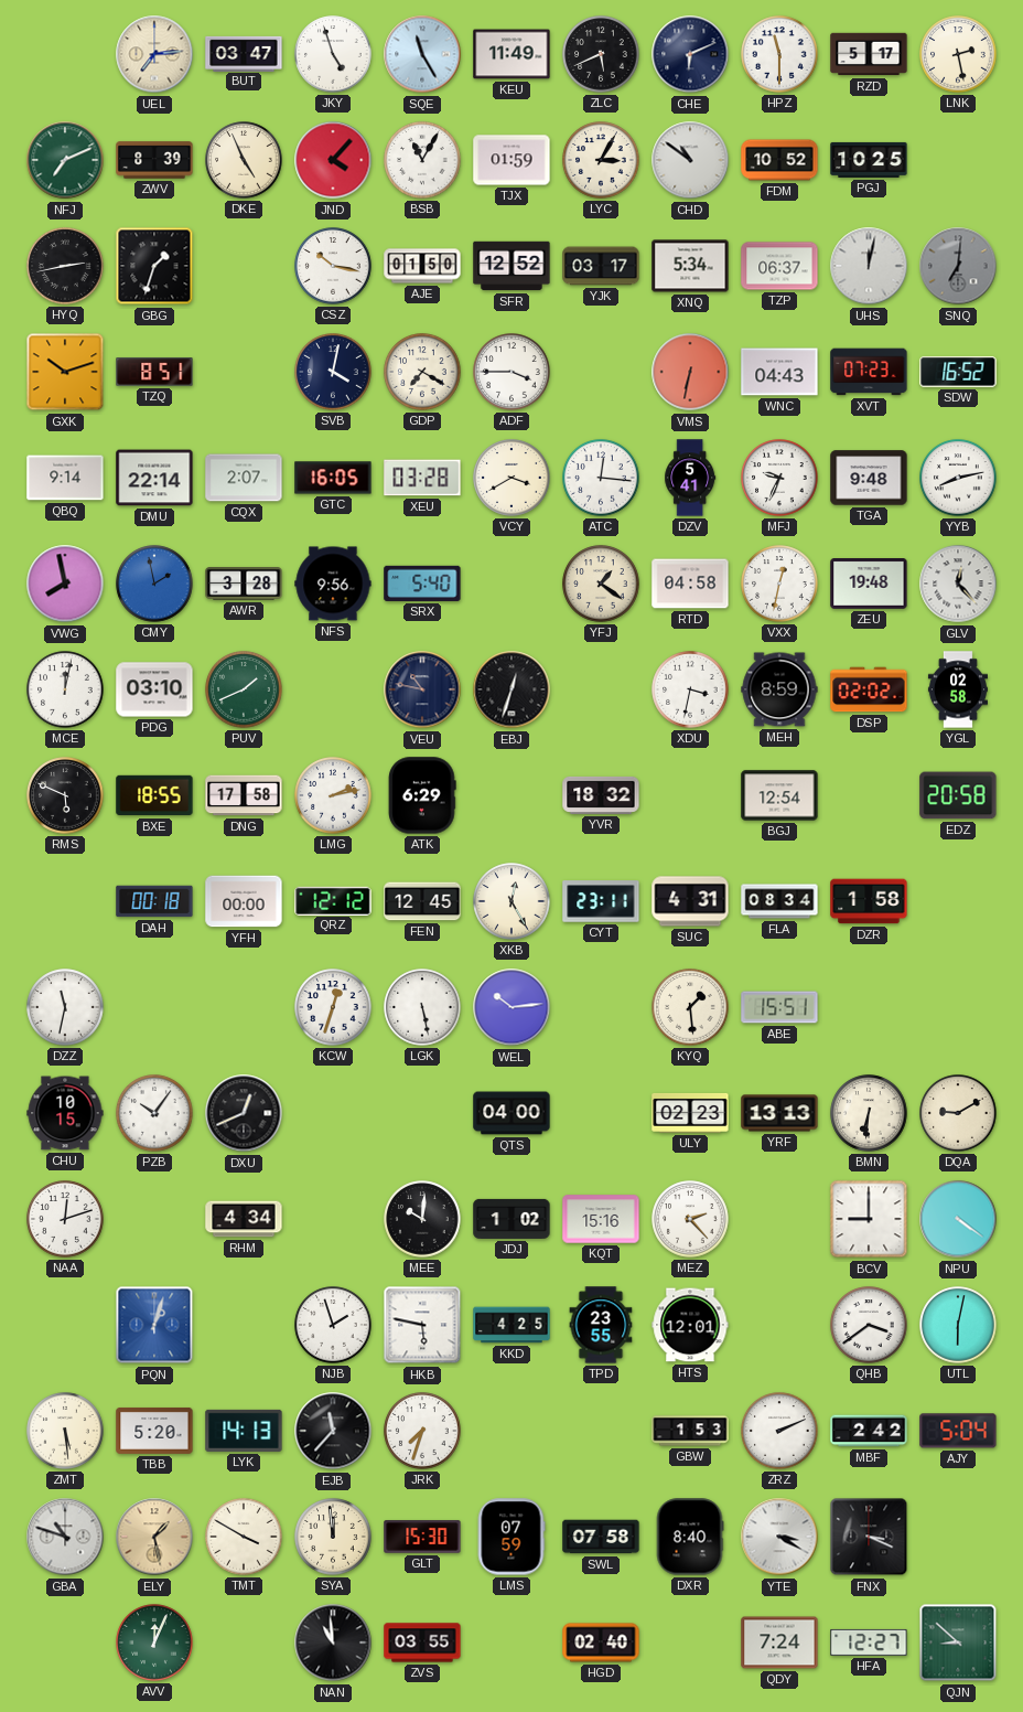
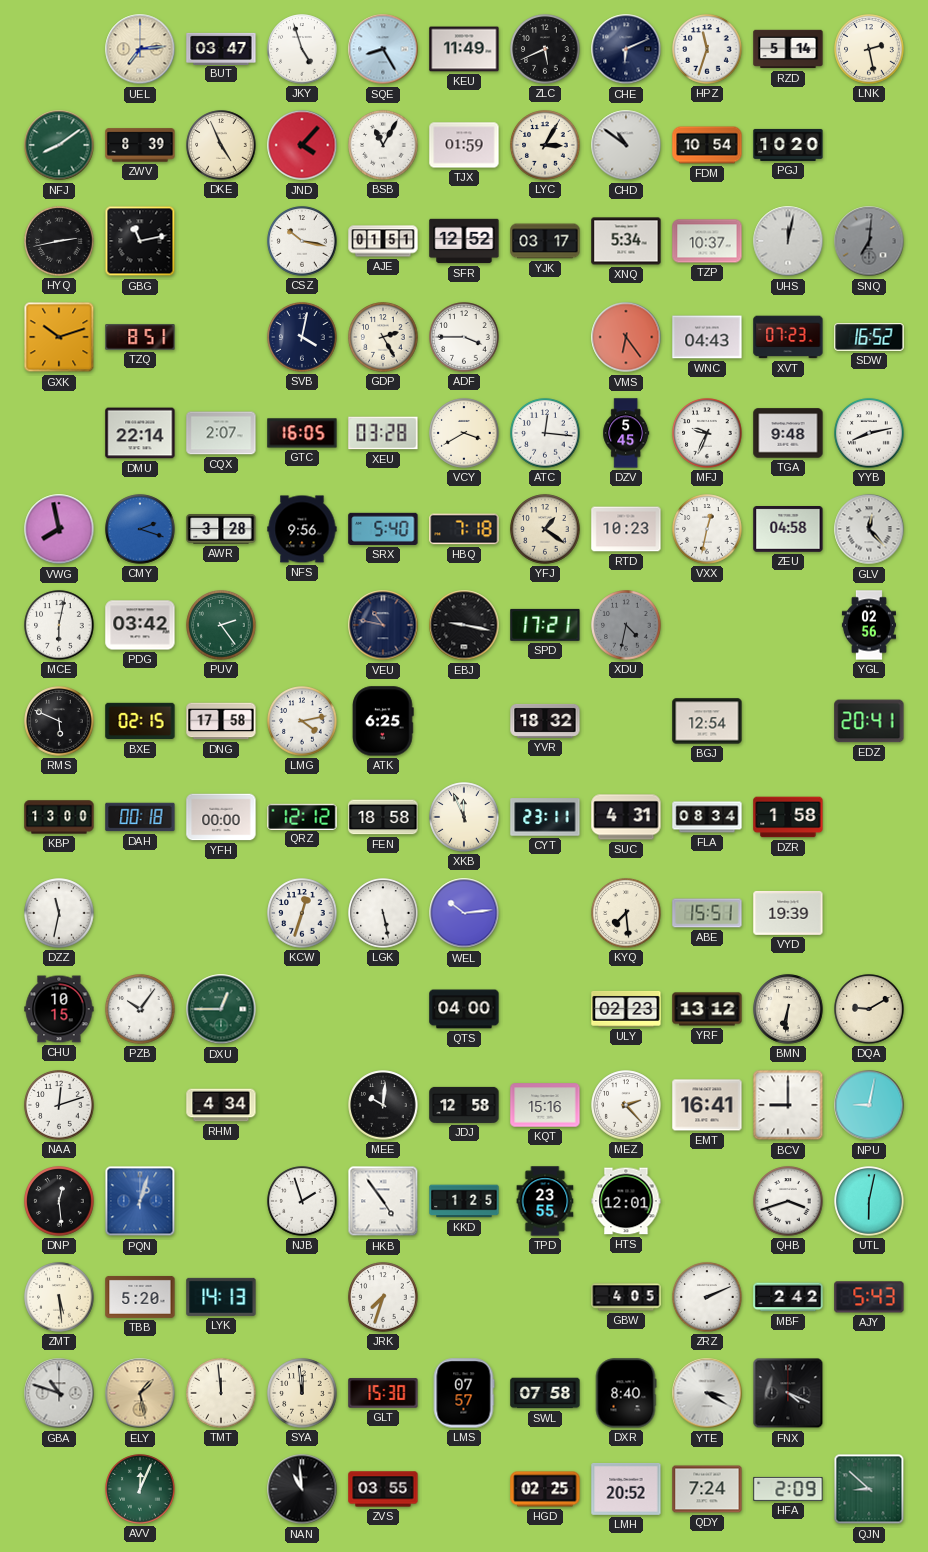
SQE: 11:25 -> 8:25 (383, 49)
HPZ: 11:30 -> 11:33 (707, 49)
RZD: 5:17 -> 5:14 (788, 49)
NFJ: 7:11 -> 8:09 (59, 145)
FDM: 10:52 -> 10:54 (707, 145)
PGJ: 10:25 -> 10:20 (788, 145)
GBG: 1:33 -> 11:13 (140, 241)
AJE: 01:50 -> 01:51 (383, 241)
TZP: 06:37 -> 10:37 (707, 241)
GDP: 7:20 -> 2:25 (383, 337)
VMS: 6:32 -> 6:24 (626, 337)
QBQ: 9:14 -> none (65, 478)
DZV: 5:41 -> 5:45 (626, 433)
CMY: 1:58 -> 2:18 (140, 529)
HBQ: none -> 7:18 (464, 529)
RTD: 04:58 -> 10:23 (626, 529)
ZEU: 19:48 -> 04:58 (788, 529)
MCE: 12:02 -> 6:02 (59, 625)
PDG: 03:10 -> 03:42 (140, 625)
PUV: 1:41 -> 2:24 (221, 625)
EBJ: 12:33 -> 9:17 (464, 625)
SPD: none -> 17:21 (545, 625)
XDU: 3:32 -> 4:32 (626, 625)
XDU dial: white -> grey (626, 625)
MEH: 8:59 -> none (779, 689)
DSP: 02:02 -> none (869, 689)
YGL: 02:58 -> 02:56 (869, 625)
BXE: 18:55 -> 02:15 (140, 721)
LMG: 2:13 -> 4:13 (302, 721)
ATK: 6:29 -> 6:25 (383, 721)
EDZ: 20:58 -> 20:41 (869, 721)
KBP: none -> 13:00 (59, 817)
FEN: 12:45 -> 18:58 (383, 817)
XKB: 12:25 -> 11:56 (464, 817)
KYQ: 1:29 -> 7:29 (626, 913)
VYD: none -> 19:39 (788, 913)
DXU: 12:41 -> 12:45 (221, 1009)
DXU dial: black -> green (221, 1009)
YRF: 13:13 -> 13:12 (707, 1009)
JDJ: 1:02 -> 12:58 (464, 1105)
EMT: none -> 16:41 (707, 1105)
NPU: 4:21 -> 9:02 (869, 1105)
DNP: none -> 12:29 (59, 1201)
HKB: 5:47 -> 4:54 (383, 1201)
KKD: 4:25 -> 1:25 (464, 1201)
QHB: 3:39 -> 3:42 (788, 1201)
EJB: 11:37 -> none (333, 1431)
GBW: 1:53 -> 4:05 (626, 1297)
AJY: 5:04 -> 5:43 (869, 1297)
TMT: 3:50 -> 11:59 (221, 1393)
LMS: 07:59 -> 07:57 (464, 1393)
FNX: 3:19 -> 4:19 (788, 1393)
HGD: 02:40 -> 02:25 (545, 1489)
LMH: none -> 20:52 (626, 1489)
HFA: 12:27 -> 2:09 (788, 1489)
